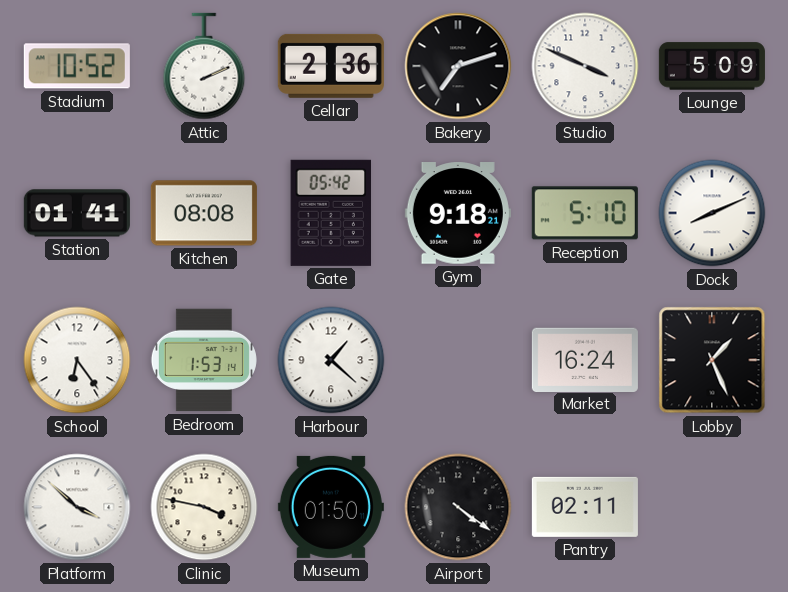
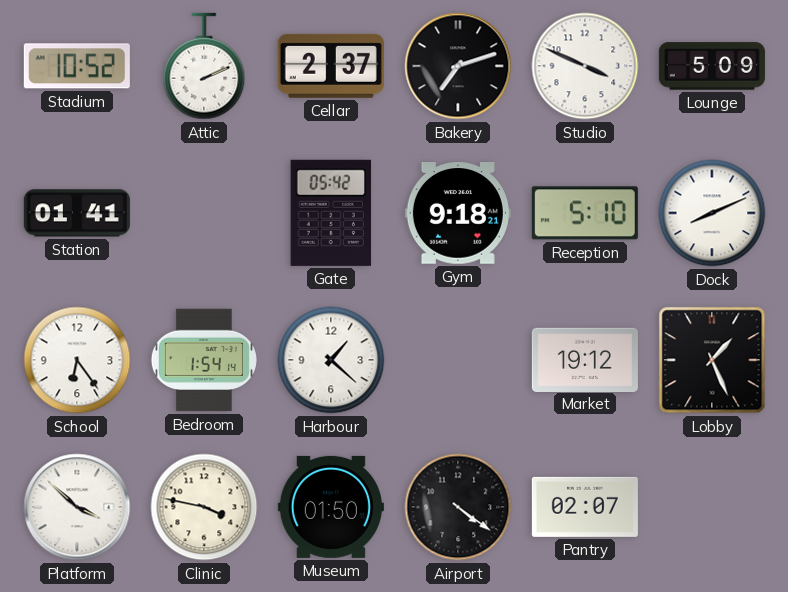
Cellar: 2:36 -> 2:37 (331, 66)
Kitchen: 08:08 -> none (204, 213)
Bedroom: 1:53 -> 1:54 (204, 360)
Market: 16:24 -> 19:12 (585, 359)
Pantry: 02:11 -> 02:07 (585, 507)
